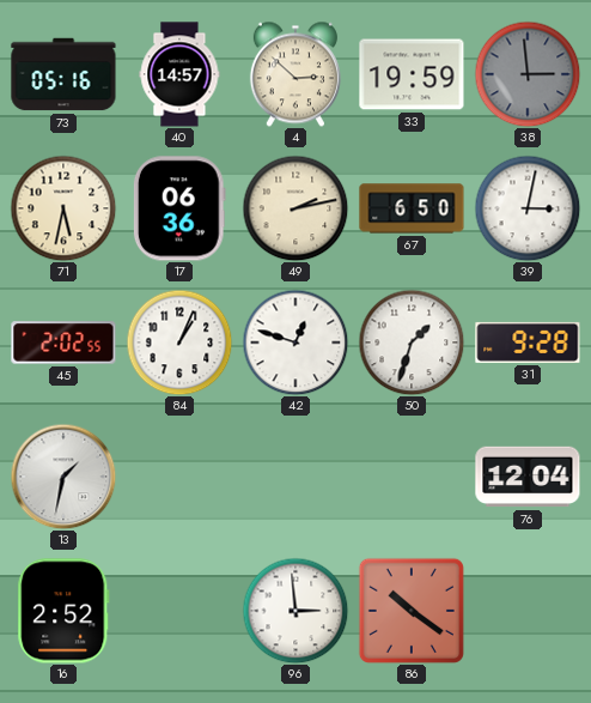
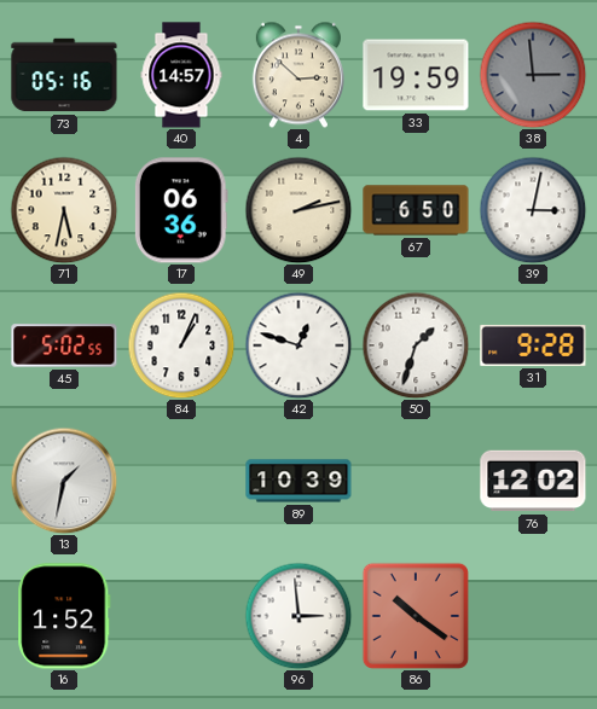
45: 2:02 -> 5:02 (64, 345)
89: none -> 10:39 (298, 481)
76: 12:04 -> 12:02 (533, 481)
16: 2:52 -> 1:52 (64, 616)
